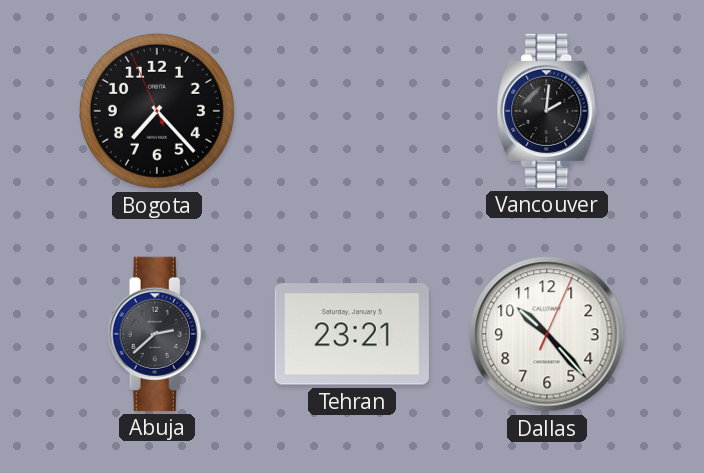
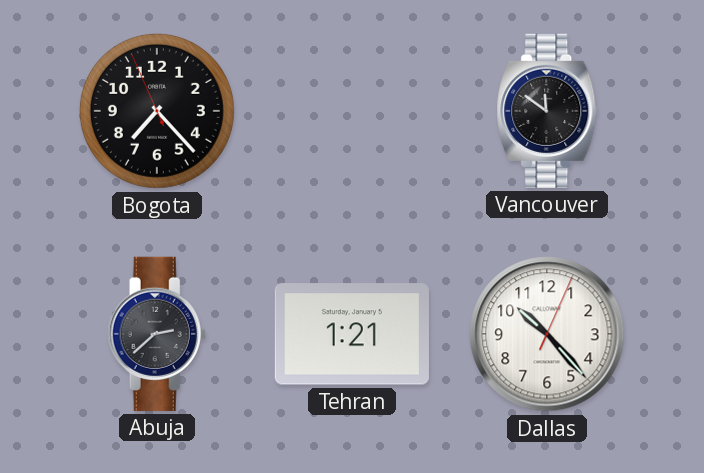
Vancouver: 2:01 -> 11:51 (547, 111)
Tehran: 23:21 -> 1:21 (352, 334)
